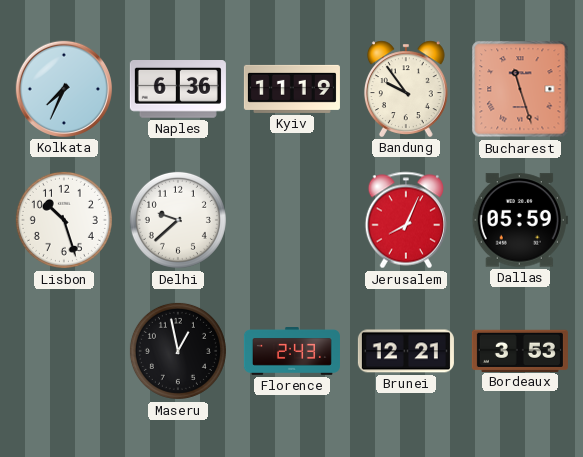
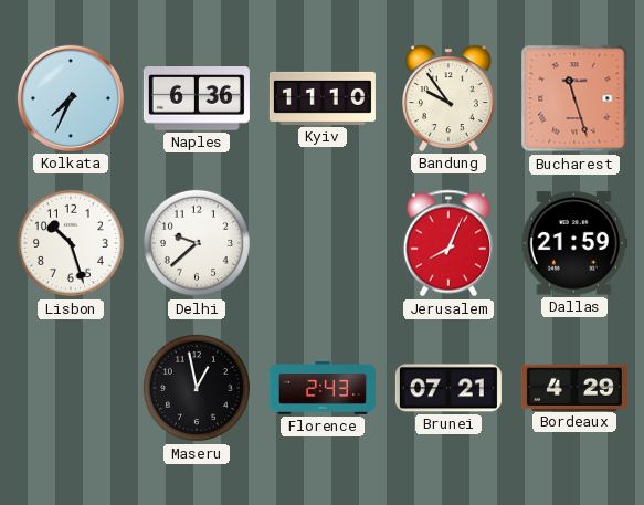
Kyiv: 11:19 -> 11:10 (323, 98)
Dallas: 05:59 -> 21:59 (574, 243)
Brunei: 12:21 -> 07:21 (448, 388)
Bordeaux: 3:53 -> 4:29 (574, 387)
